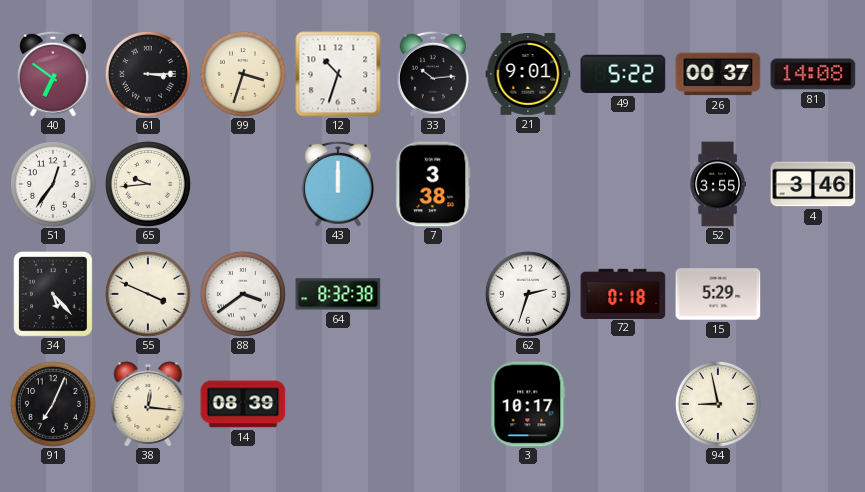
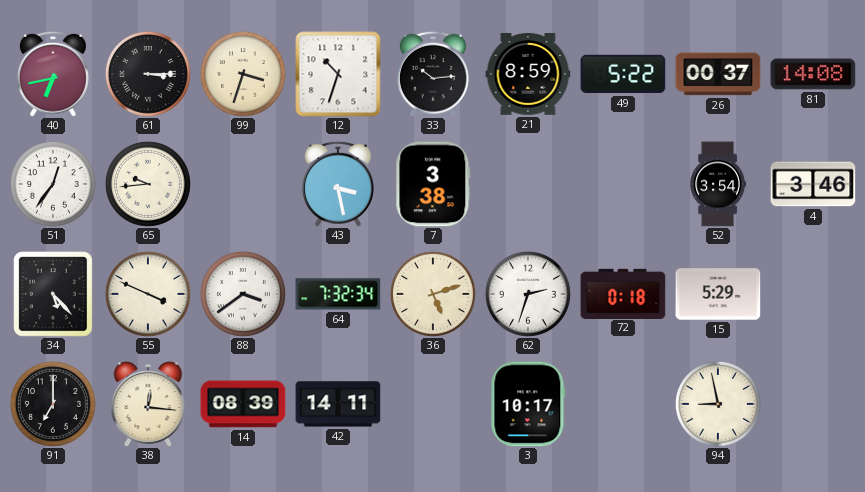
40: 6:51 -> 6:43 (53, 74)
21: 9:01 -> 8:59 (528, 75)
43: 12:00 -> 3:28 (338, 184)
52: 3:55 -> 3:54 (718, 184)
64: 8:32 -> 7:32 (338, 294)
36: none -> 5:12 (433, 294)
91: 7:04 -> 7:00 (53, 404)
42: none -> 14:11 (338, 404)
